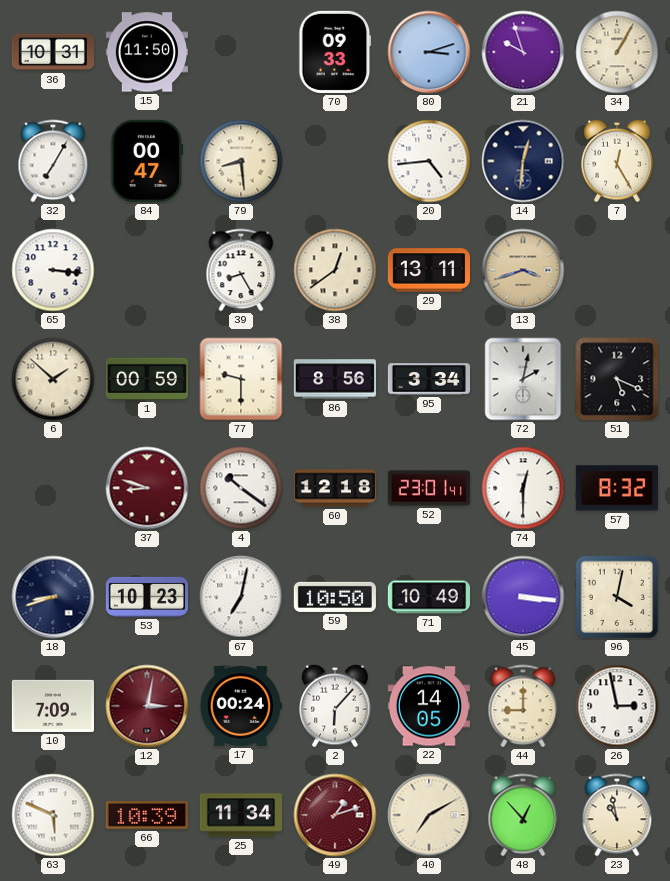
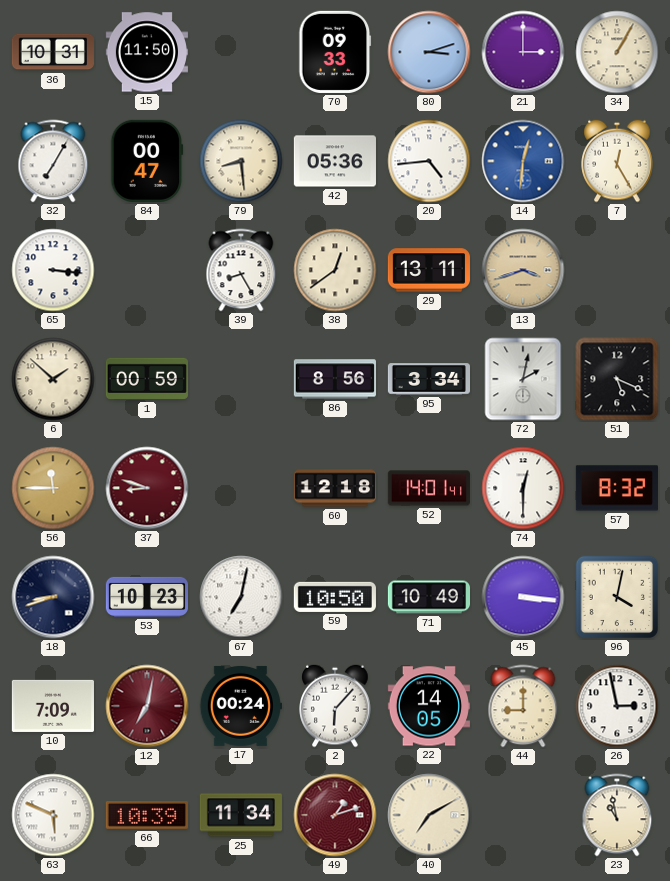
21: 9:57 -> 3:00 (523, 52)
42: none -> 05:36 (335, 161)
14 dial: navy -> blue (523, 161)
77: 9:30 -> none (241, 379)
56: none -> 11:45 (53, 488)
4: 10:21 -> none (241, 488)
52: 23:01 -> 14:01 (428, 488)
12: 3:02 -> 7:02 (147, 706)
48: 12:53 -> none (523, 815)
